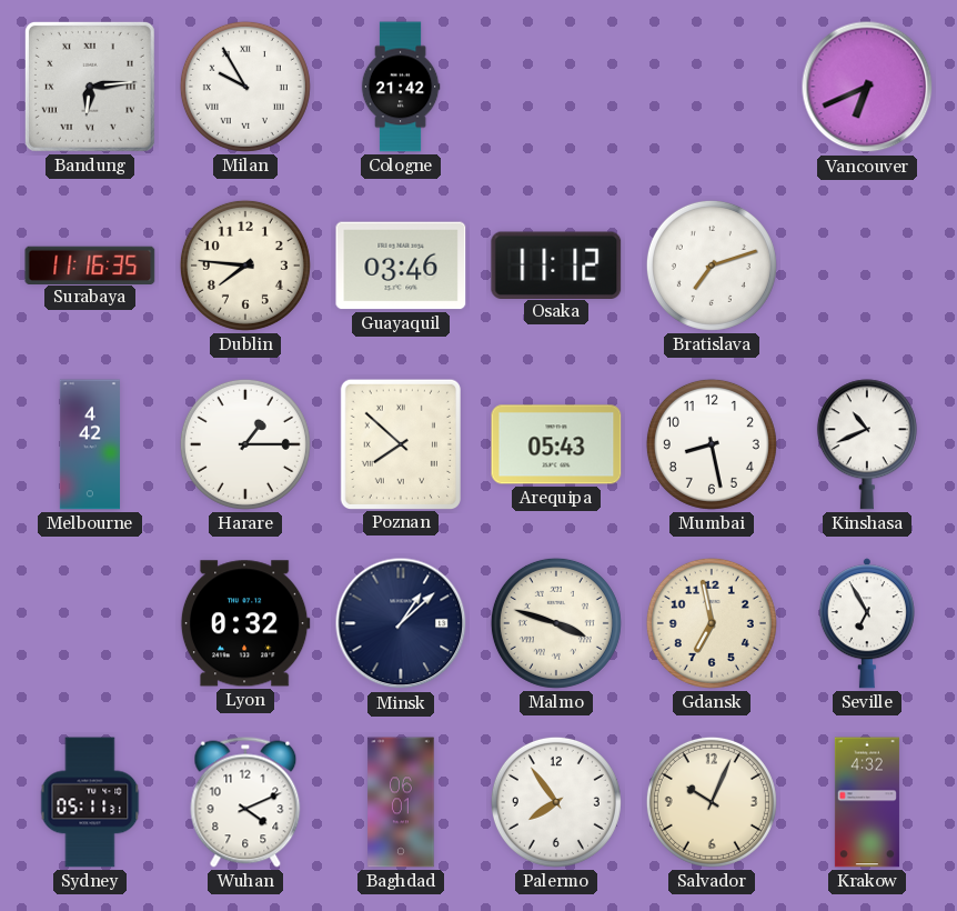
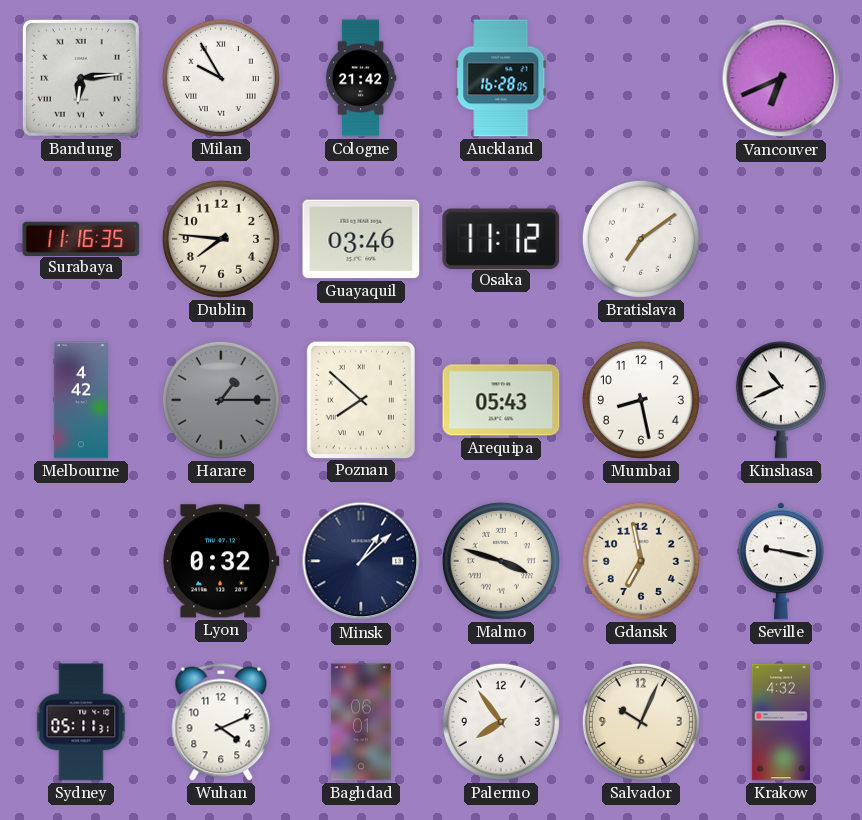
Auckland: none -> 16:28 (501, 78)
Bratislava: 7:12 -> 7:09 (641, 239)
Harare dial: white -> grey (221, 400)
Seville: 6:55 -> 9:17 (781, 561)
